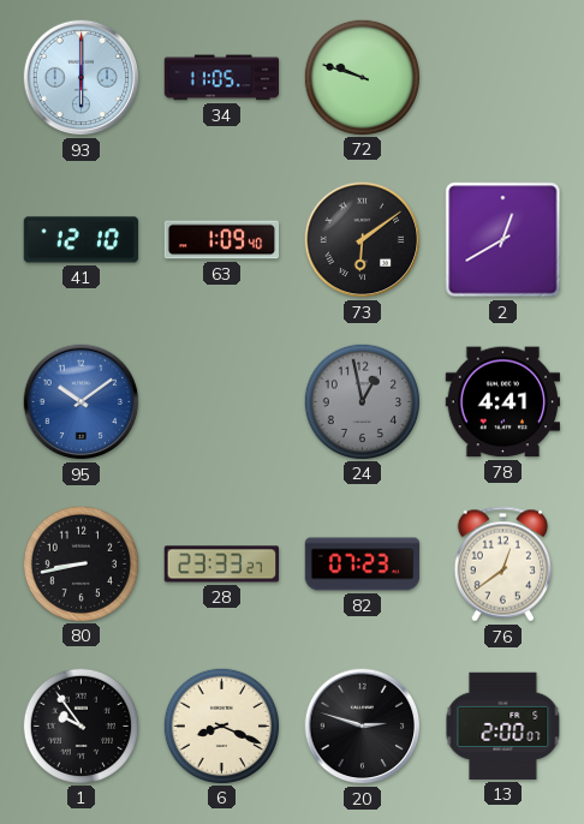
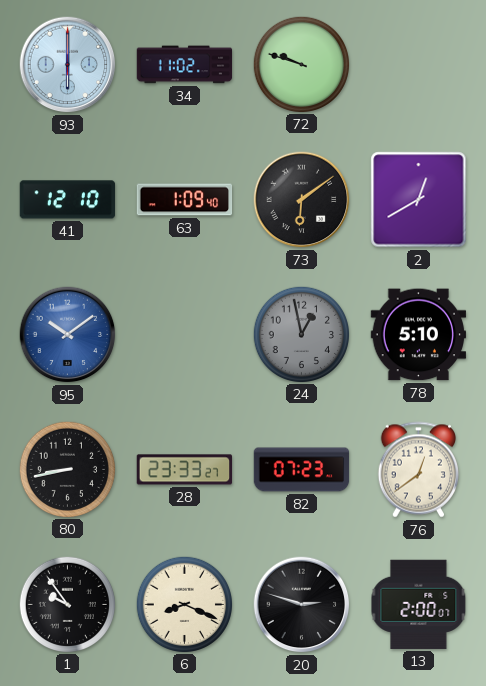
34: 11:05 -> 11:02 (185, 65)
78: 4:41 -> 5:10 (419, 335)
